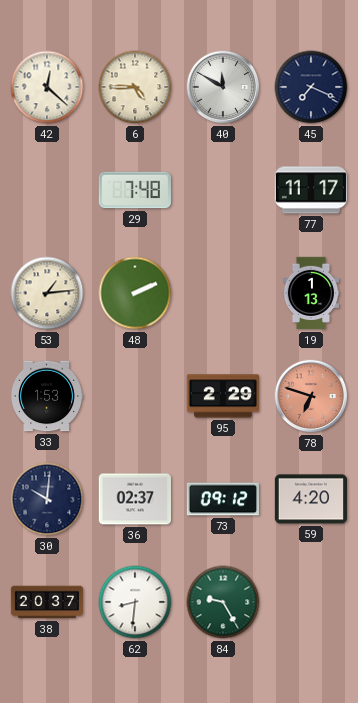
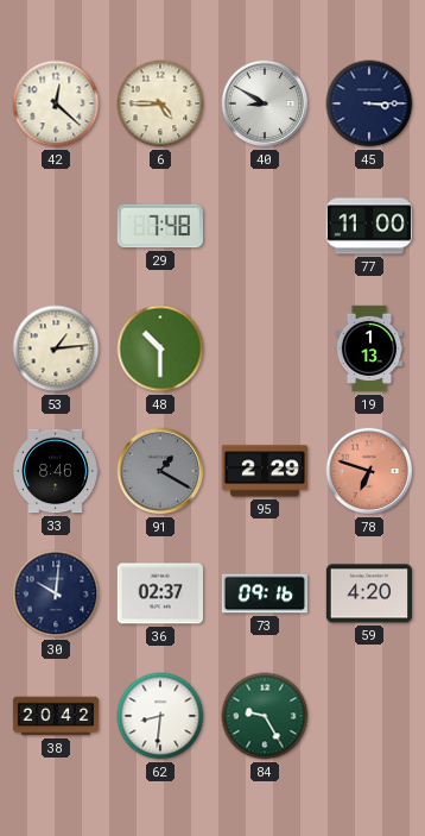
40: 11:50 -> 8:50 (265, 103)
45: 7:19 -> 3:15 (369, 103)
77: 11:17 -> 11:00 (368, 226)
48: 2:11 -> 10:30 (160, 348)
33: 1:53 -> 8:46 (55, 471)
91: none -> 1:20 (160, 471)
73: 09:12 -> 09:16 (264, 593)
38: 20:37 -> 20:42 (56, 716)
